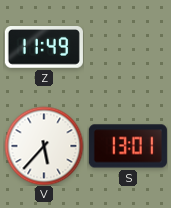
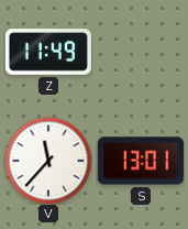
V: 5:37 -> 11:37 (48, 161)
